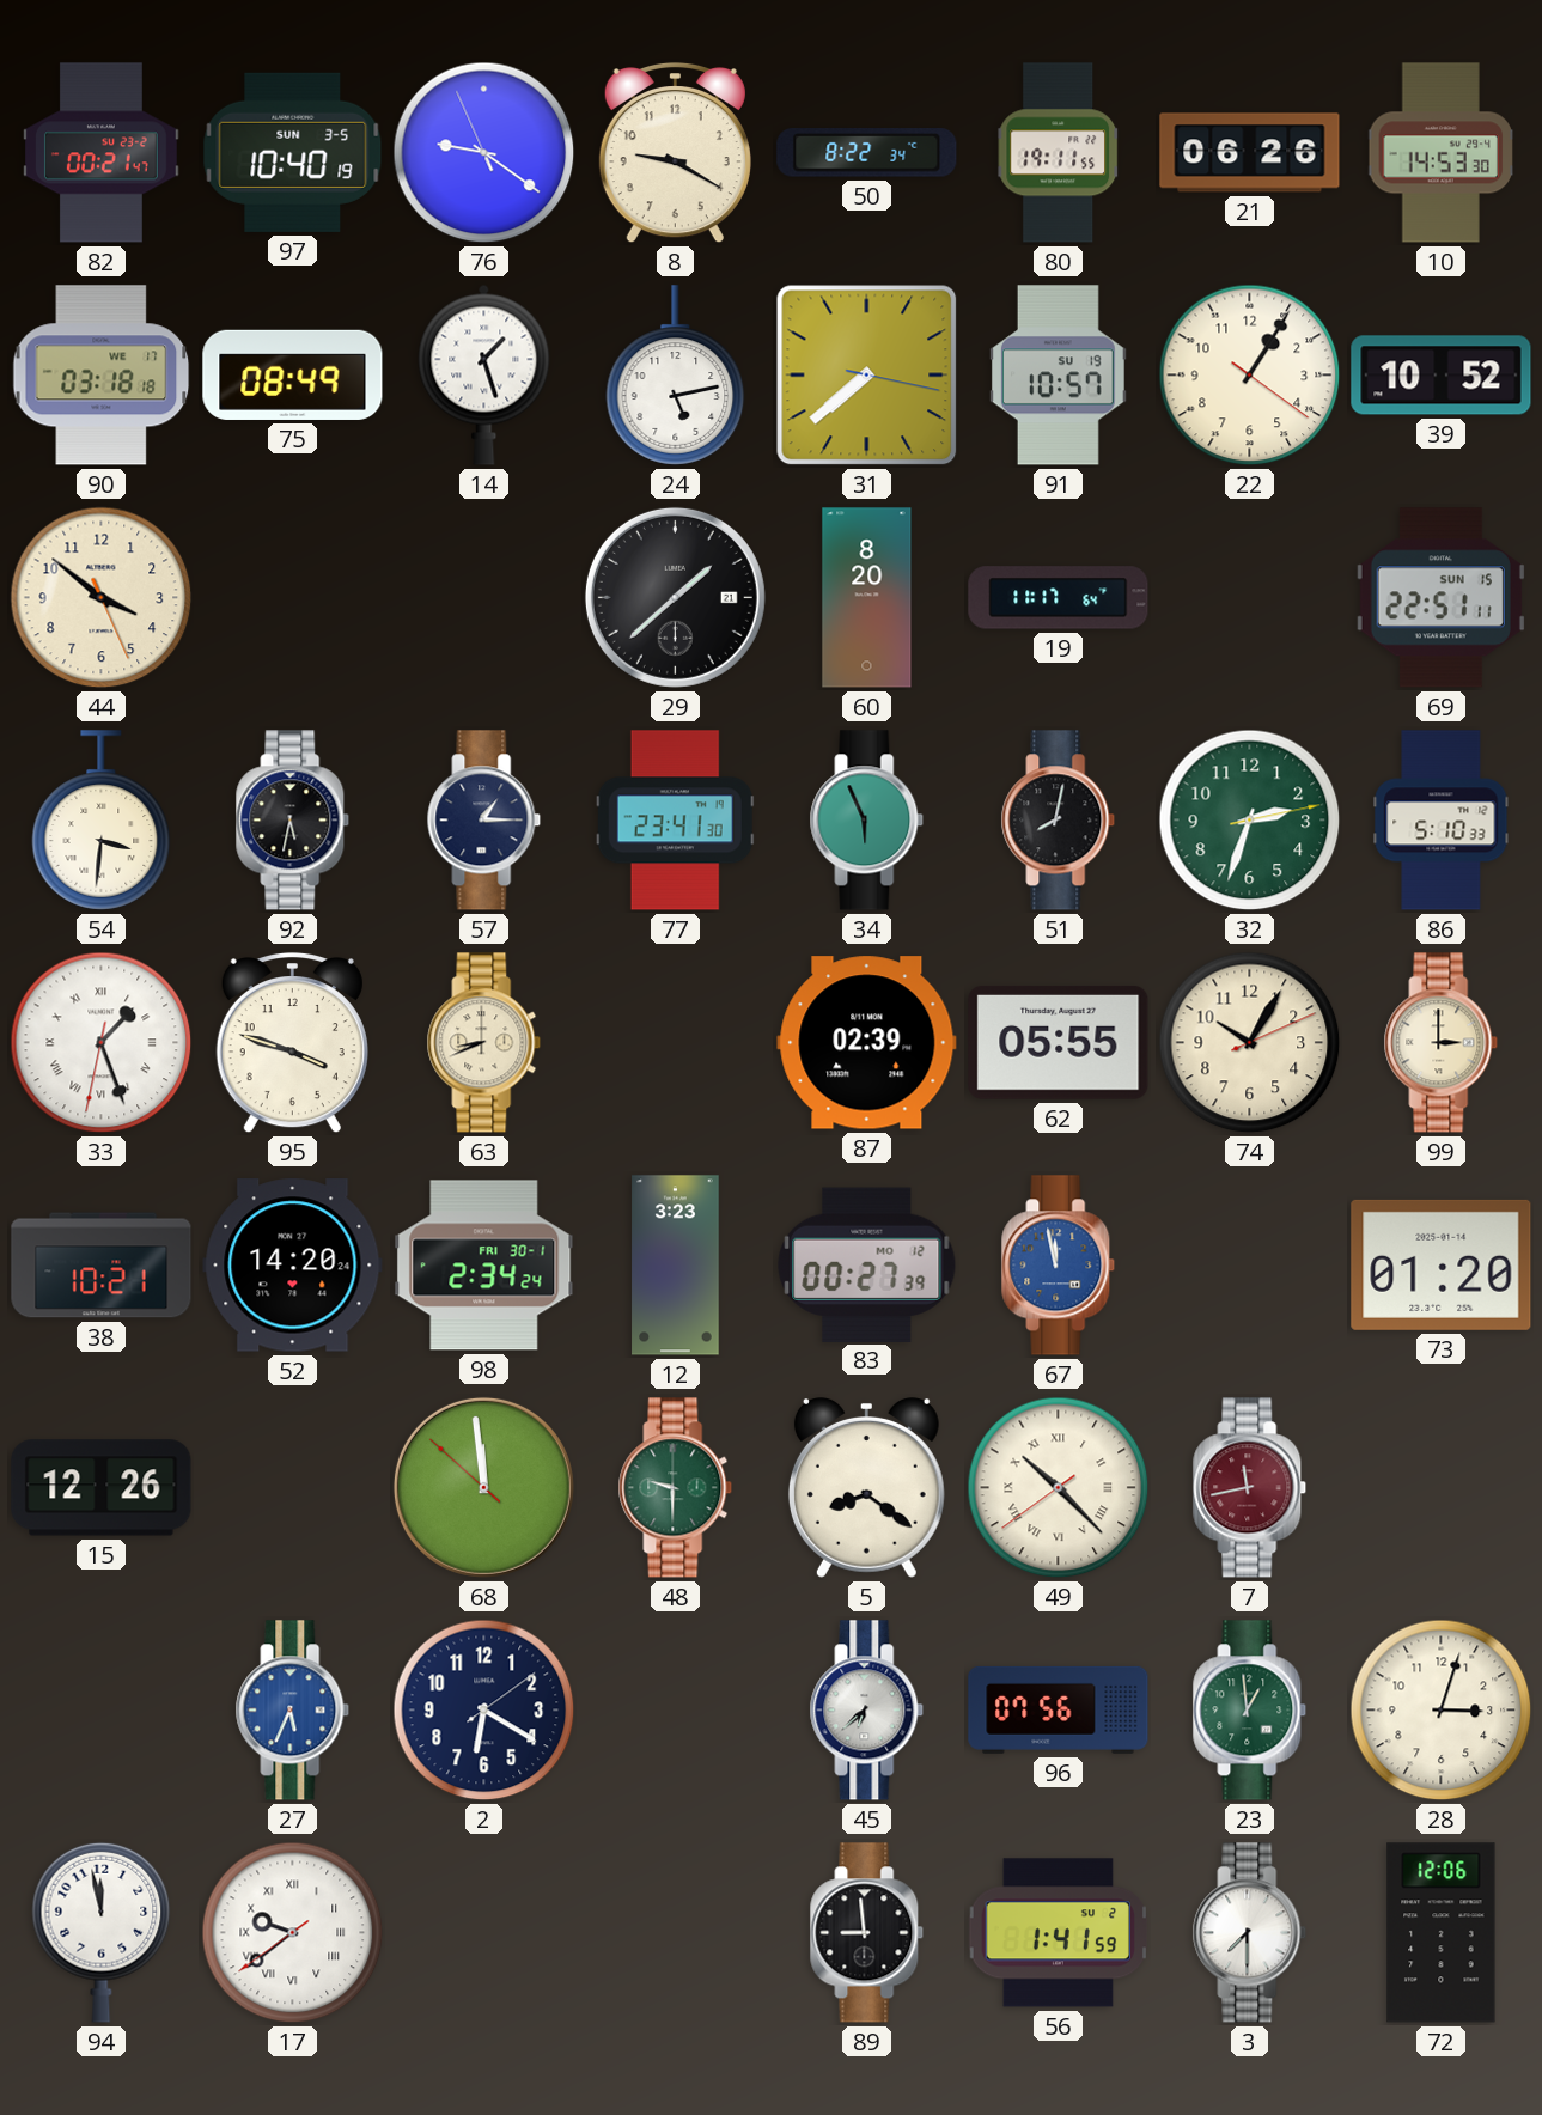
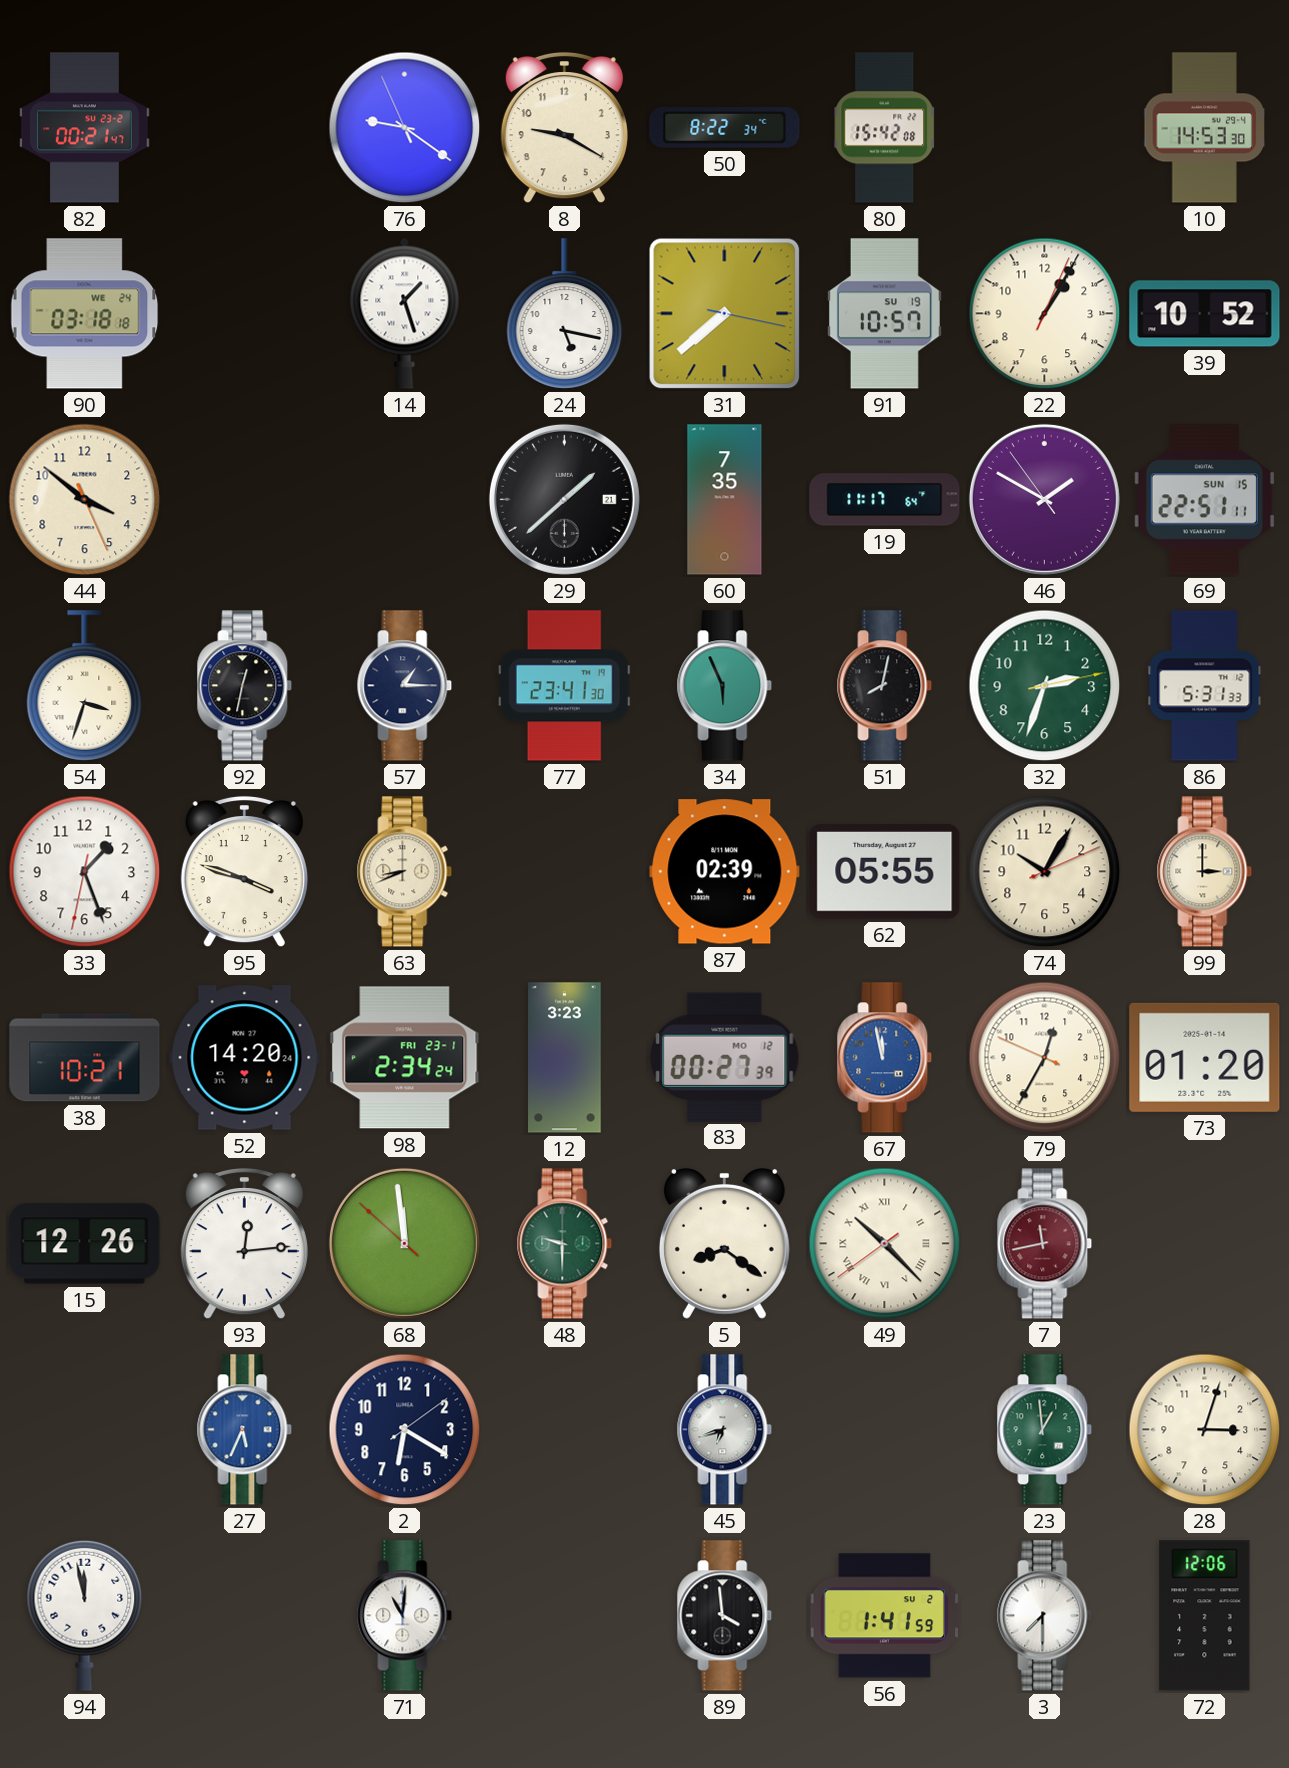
97: 10:40 -> none (293, 152)
80: 19:11 -> 15:42 (885, 128)
21: 06:26 -> none (1250, 153)
90 date: WE 17 -> WE 24 (85, 314)
75: 08:49 -> none (293, 374)
24: 5:13 -> 5:17 (565, 314)
22: 1:05:21 -> 1:05:04 (1045, 314)
60: 8:20 -> 7:35 (725, 500)
46: none -> 1:49 (1044, 499)
54: 3:31 -> 3:33 (85, 686)
92: 5:32 -> 12:32 (245, 686)
86: 5:10 -> 5:31 (1205, 686)
33 numerals: Roman -> Arabic (85, 872)
98 date: FRI 30-1 -> FRI 23-1 (405, 1058)
79: none -> 12:34 (1045, 1058)
93: none -> 12:14 (244, 1244)
45: 6:38 -> 6:42 (725, 1430)
96: 07:56 -> none (1059, 1709)
17: 9:38 -> none (293, 1933)
71: none -> 11:01 (405, 1616)
89: 8:59 -> 3:59 (725, 1616)
